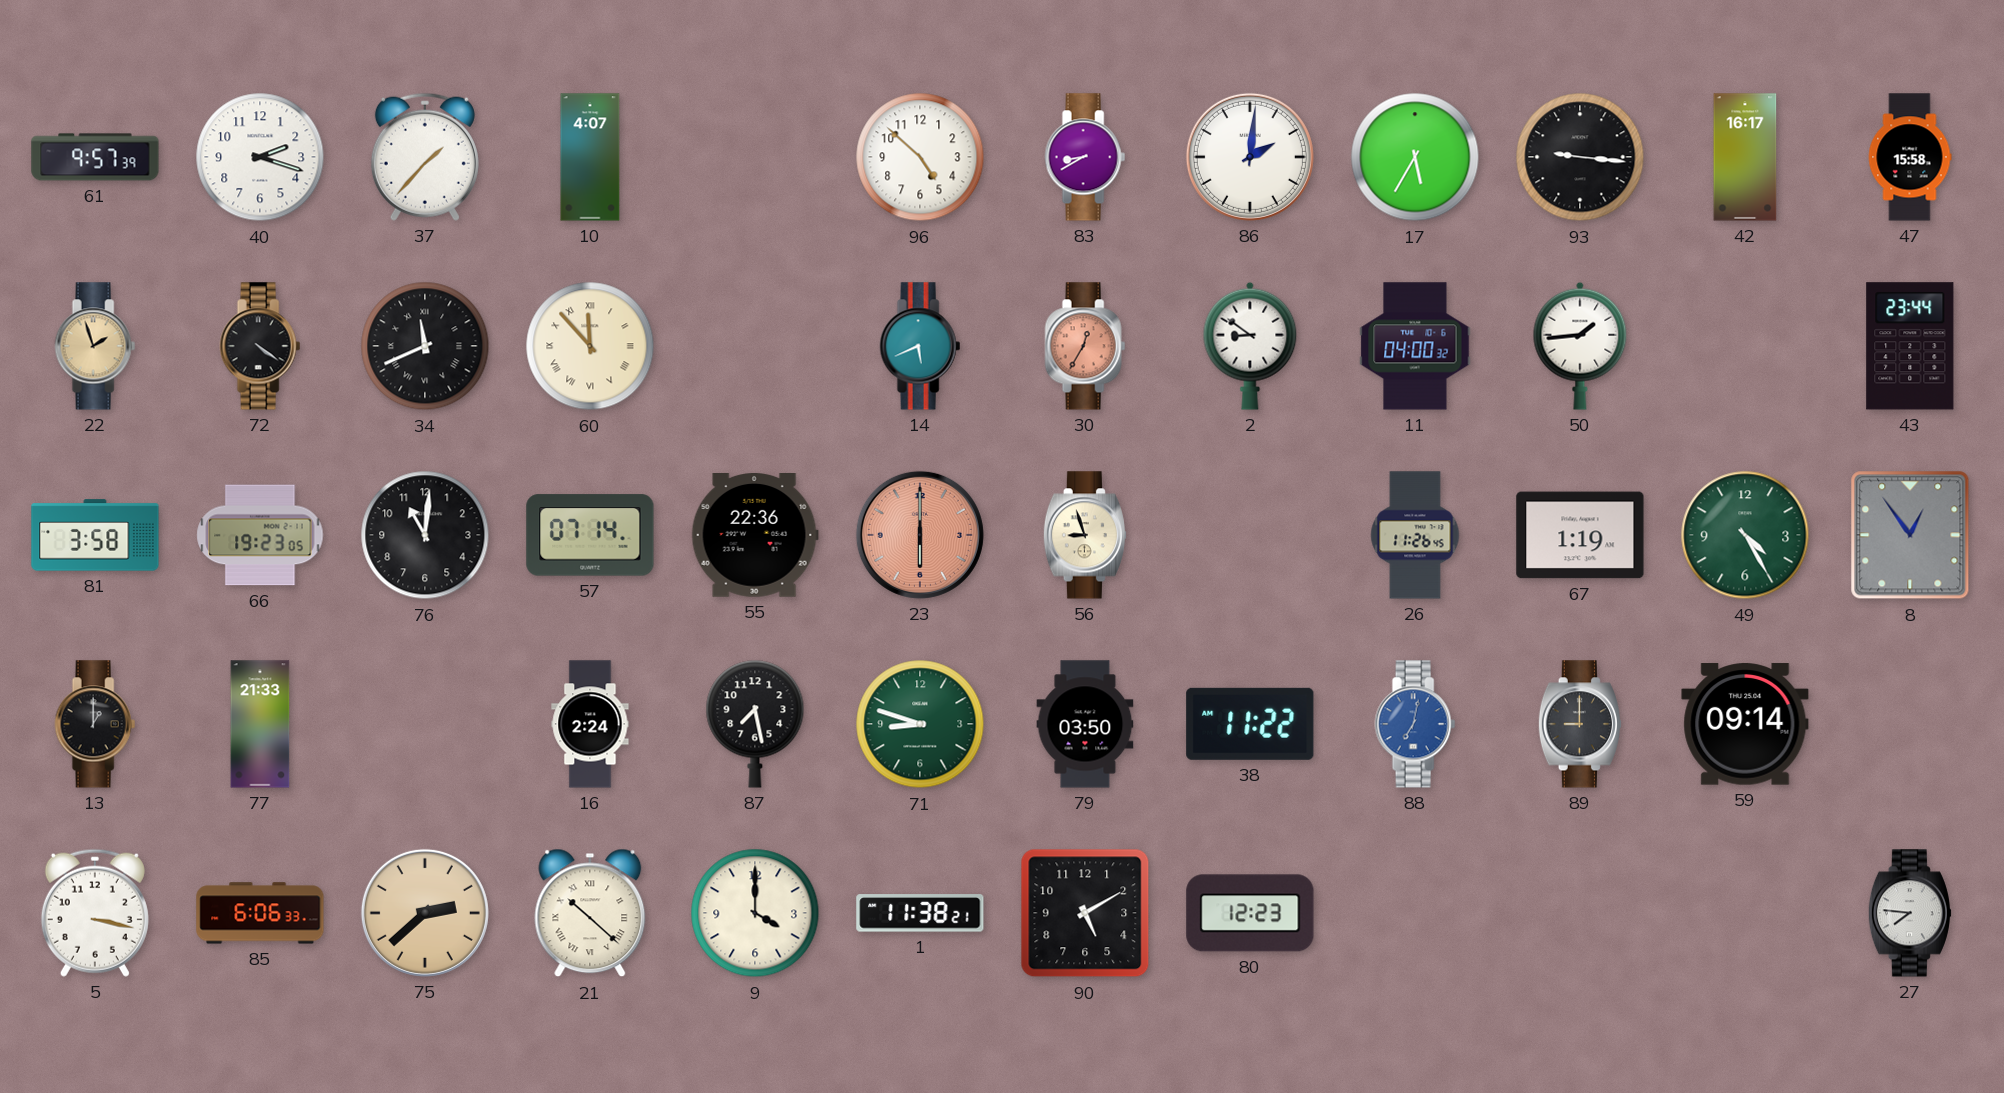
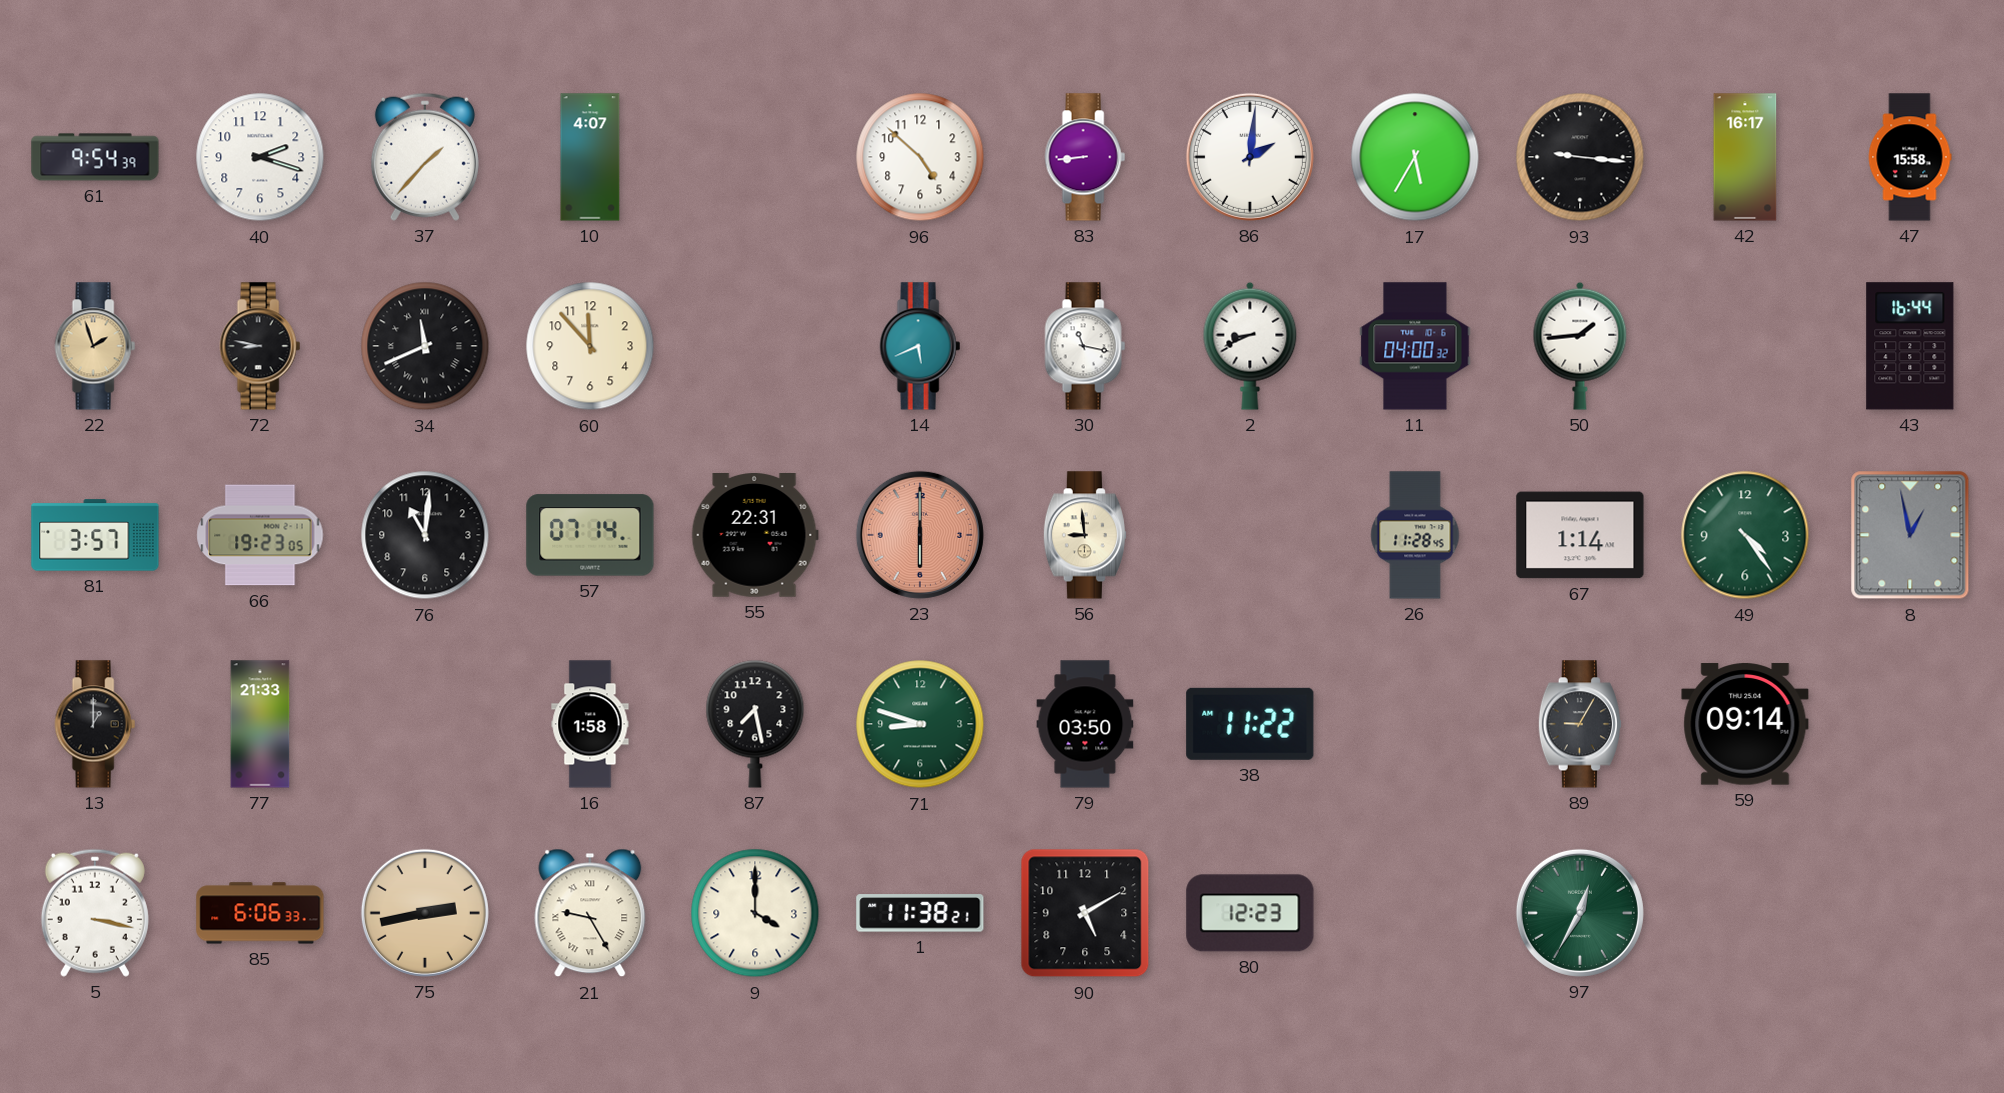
61: 9:57 -> 9:54 (95, 157)
83: 8:40 -> 8:44 (1085, 157)
72: 4:21 -> 8:47 (260, 346)
60 numerals: Roman -> Arabic (590, 346)
30: 12:35 -> 11:17 (1085, 346)
30 dial: salmon -> white (1085, 346)
2: 8:51 -> 8:41 (1250, 346)
43: 23:44 -> 16:44 (1910, 346)
81: 3:58 -> 3:57 (95, 535)
55: 22:36 -> 22:31 (755, 536)
56: 8:57 -> 8:59 (1085, 535)
26: 11:26 -> 11:28 (1415, 535)
67: 1:19 -> 1:14 (1580, 535)
49: 4:25 -> 4:24 (1745, 535)
8: 12:54 -> 12:58 (1910, 535)
16: 2:24 -> 1:58 (590, 724)
88: 7:02 -> none (1415, 724)
89: 9:00 -> 9:05 (1580, 724)
75: 2:38 -> 2:43 (425, 913)
21: 10:22 -> 9:25 (590, 913)
97: none -> 12:35 (1580, 913)
27: 7:46 -> none (1910, 913)
